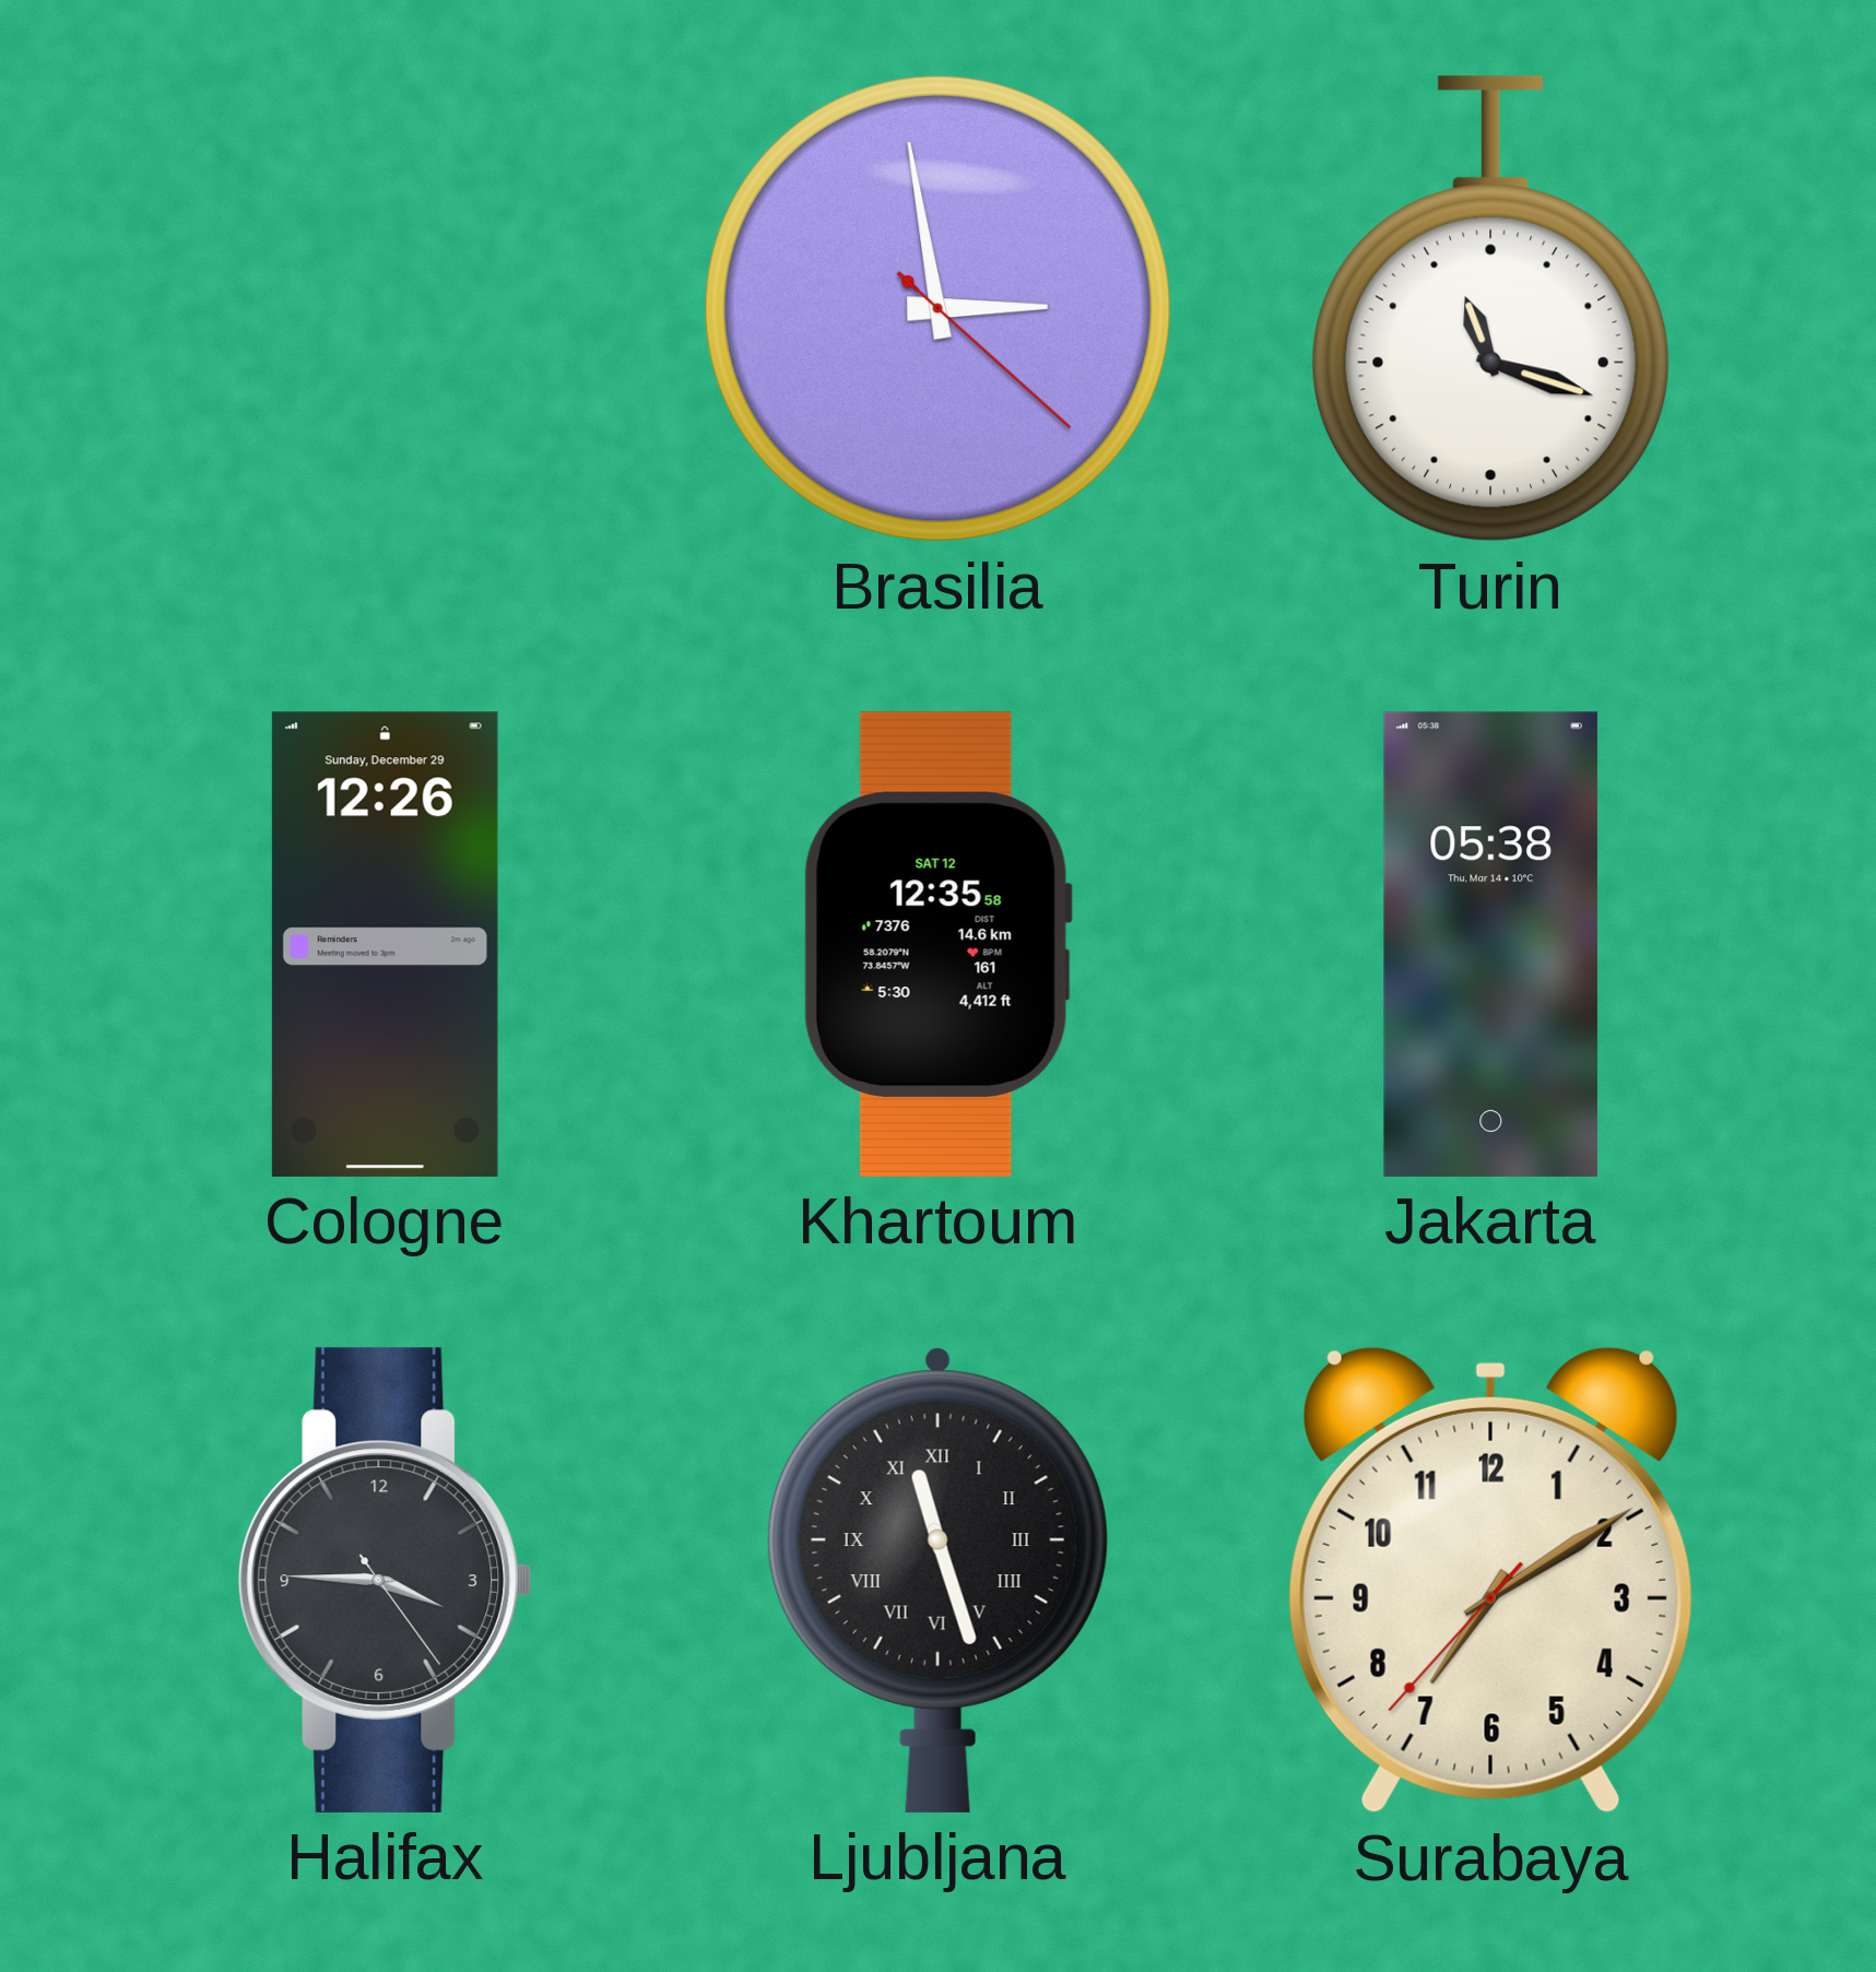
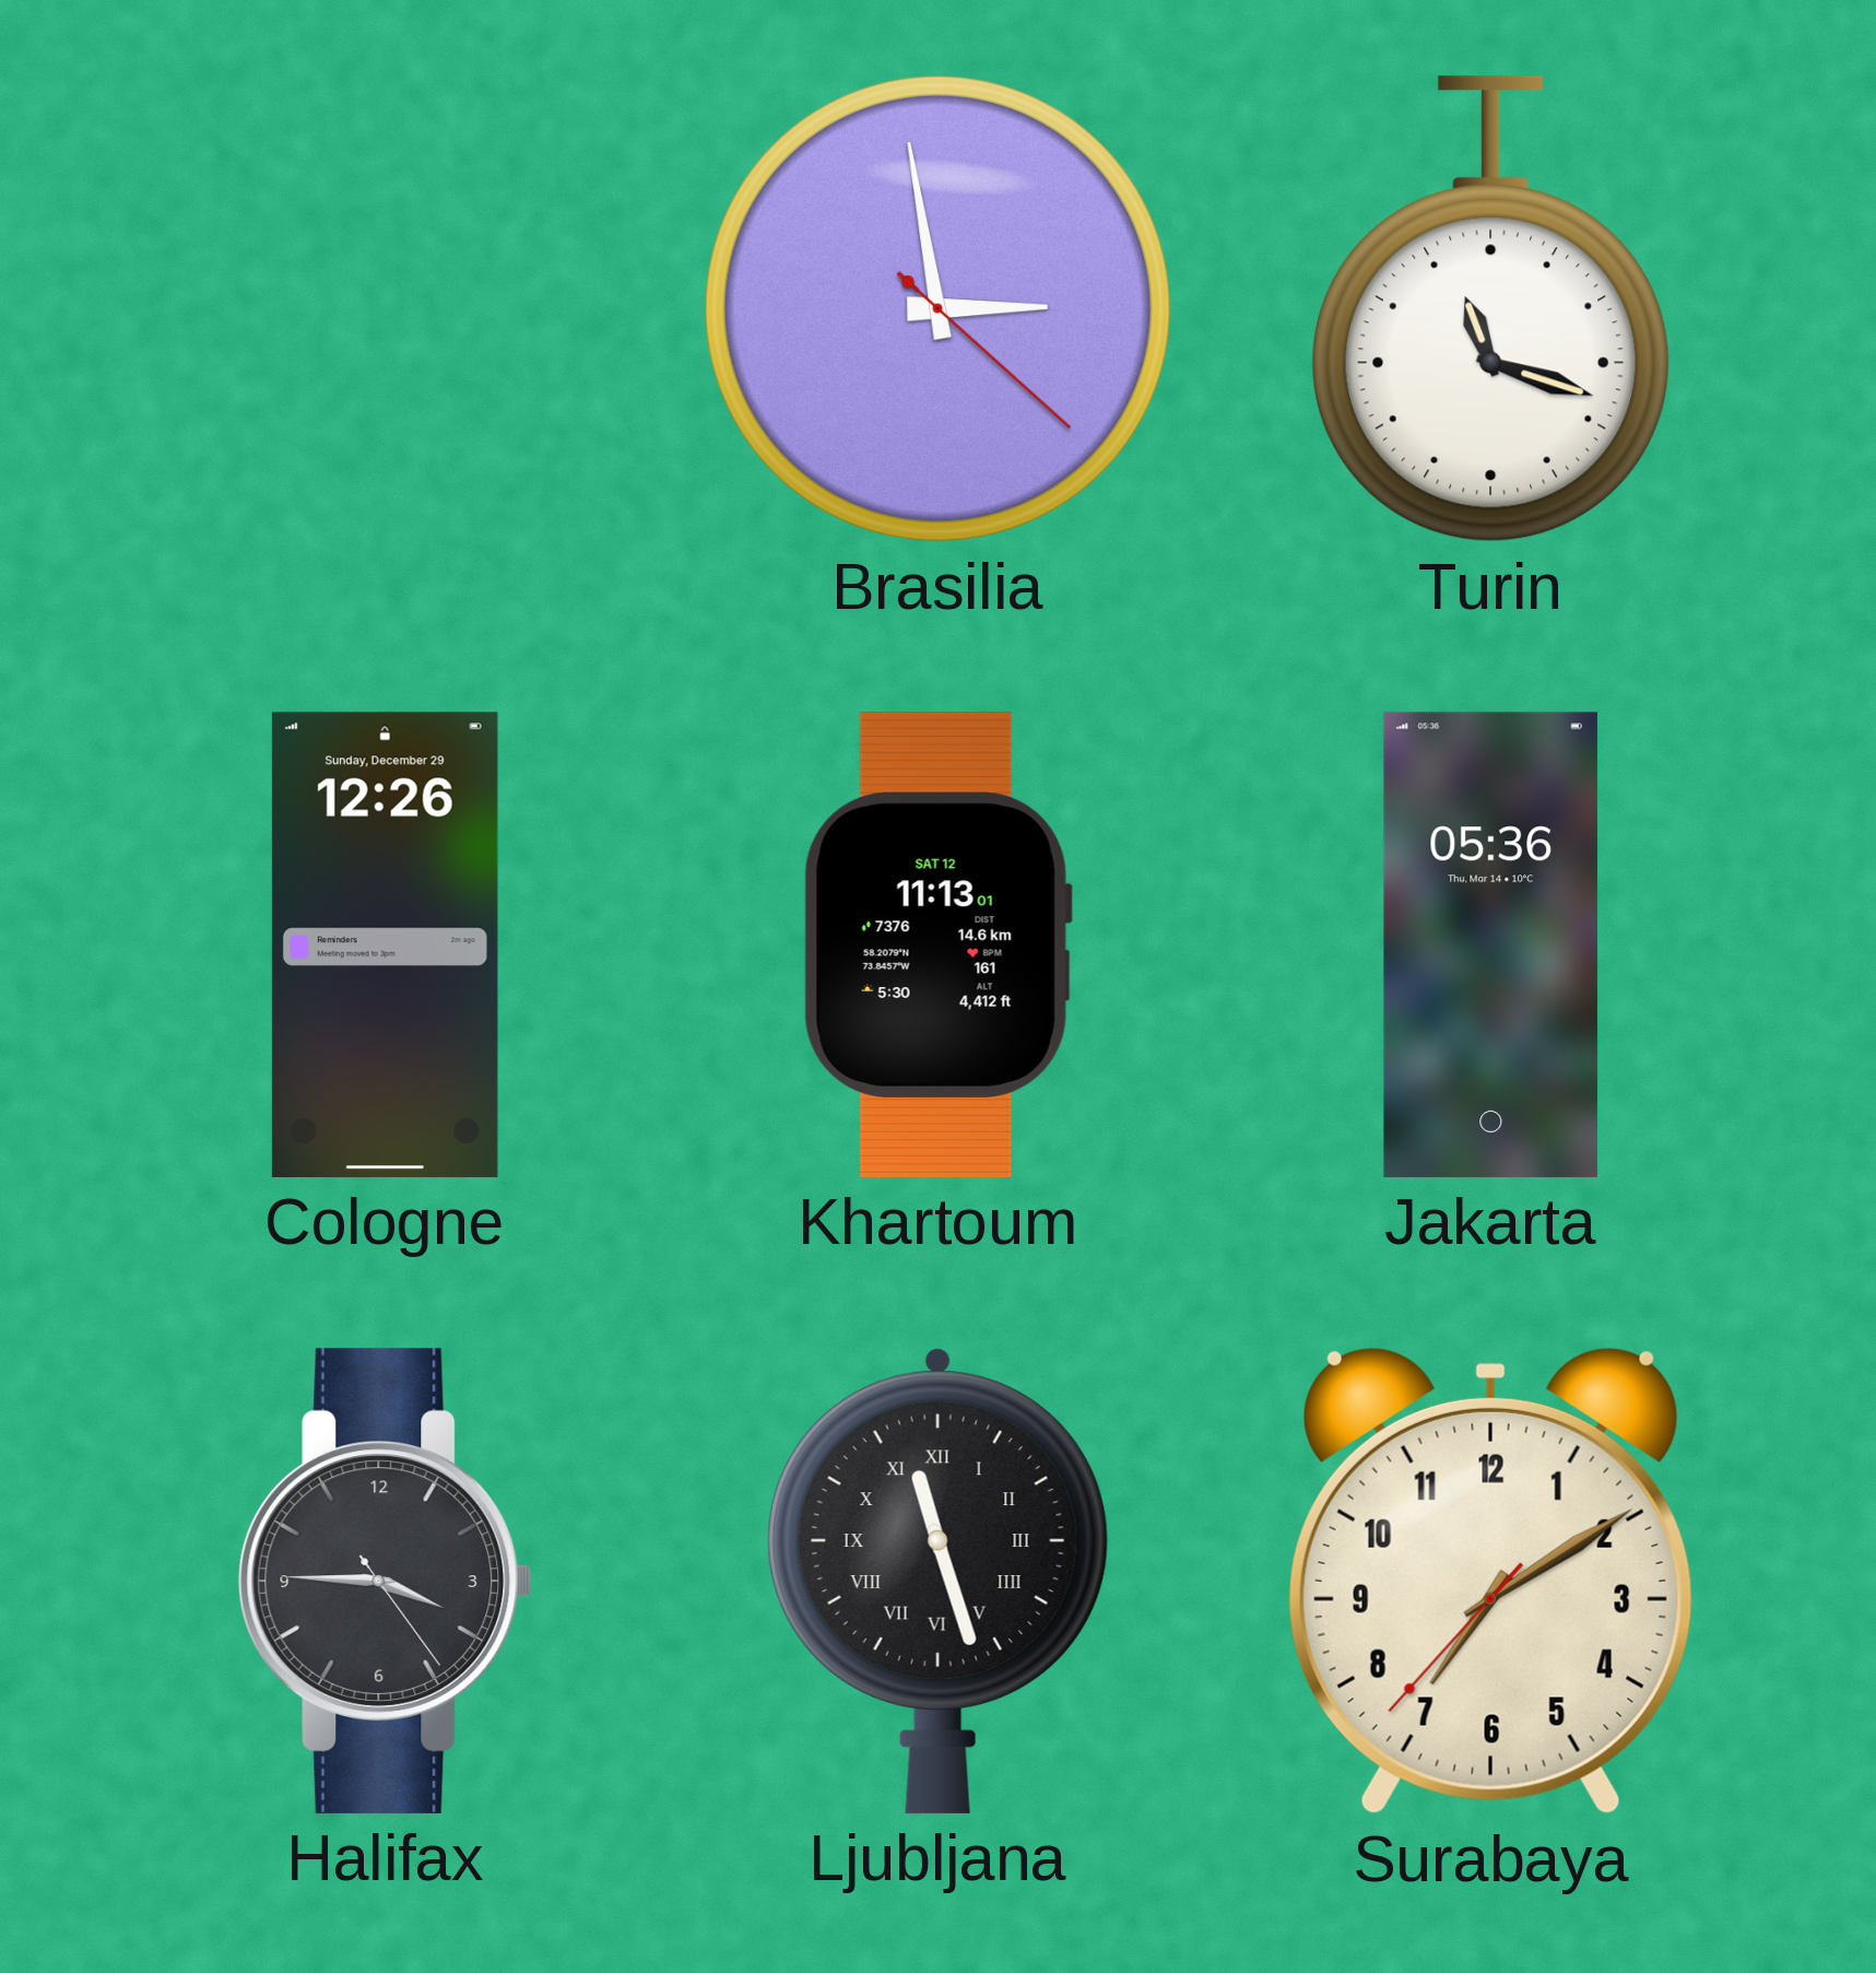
Khartoum: 12:35 -> 11:13 (937, 944)
Jakarta: 05:38 -> 05:36 (1490, 944)
